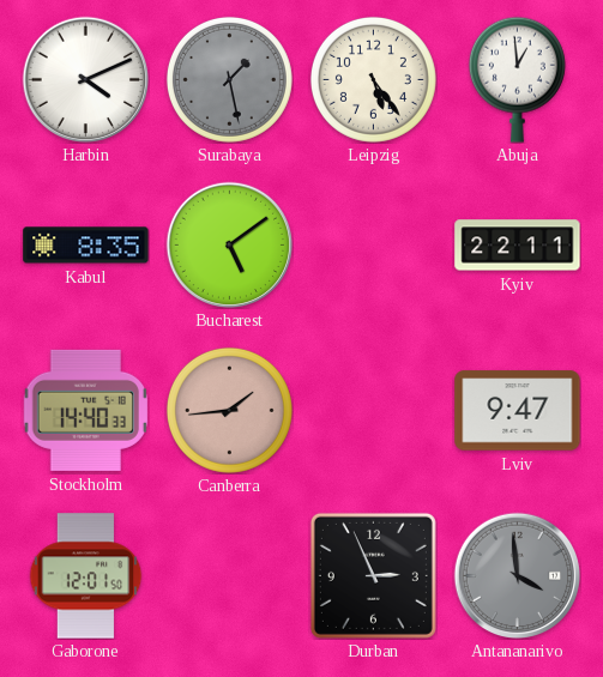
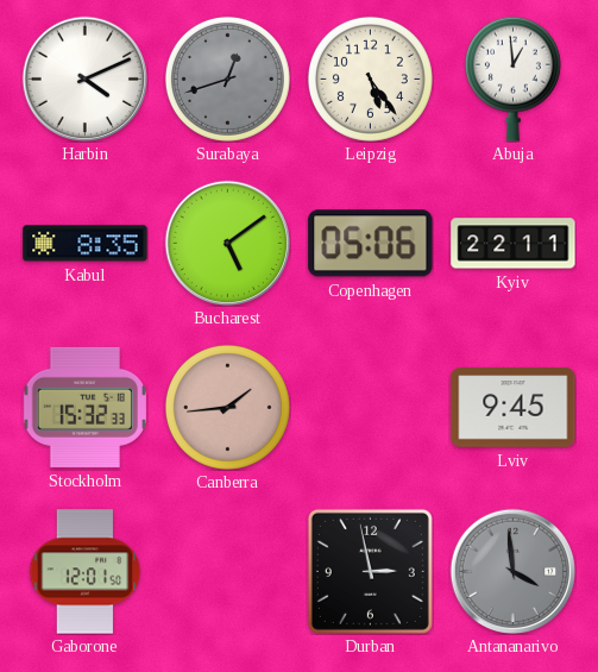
Surabaya: 1:28 -> 12:42 (227, 78)
Copenhagen: none -> 05:06 (371, 244)
Stockholm: 14:40 -> 15:32 (84, 407)
Lviv: 9:47 -> 9:45 (514, 408)
Durban: 2:56 -> 2:58 (370, 571)
